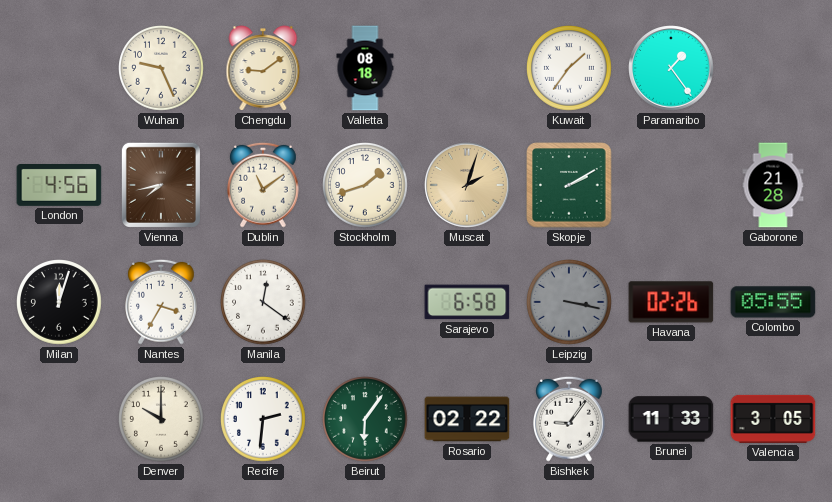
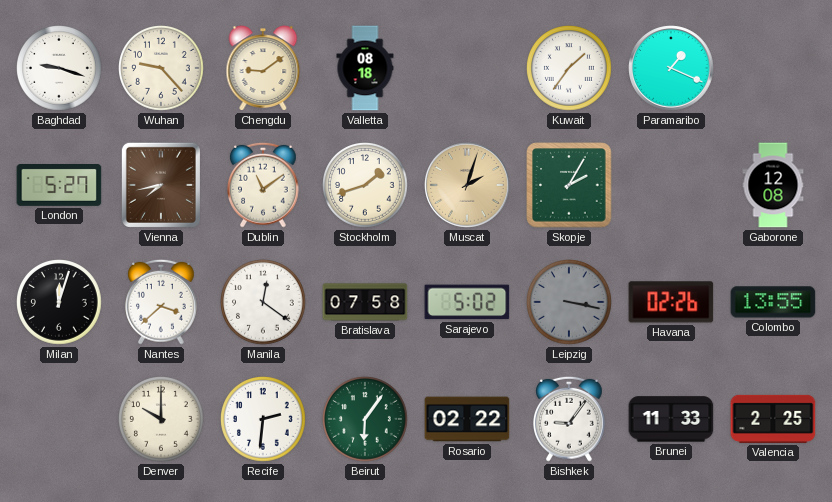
Baghdad: none -> 9:18 (60, 69)
Wuhan: 9:26 -> 9:23 (162, 69)
Paramaribo: 1:24 -> 1:19 (671, 68)
London: 4:56 -> 5:27 (59, 186)
Skopje: 2:10 -> 2:05 (569, 185)
Gaborone: 21:28 -> 12:08 (773, 185)
Nantes: 3:35 -> 3:38 (162, 302)
Bratislava: none -> 07:58 (365, 302)
Sarajevo: 6:58 -> 5:02 (467, 302)
Colombo: 05:55 -> 13:55 (773, 302)
Valencia: 3:05 -> 2:25 (773, 419)
